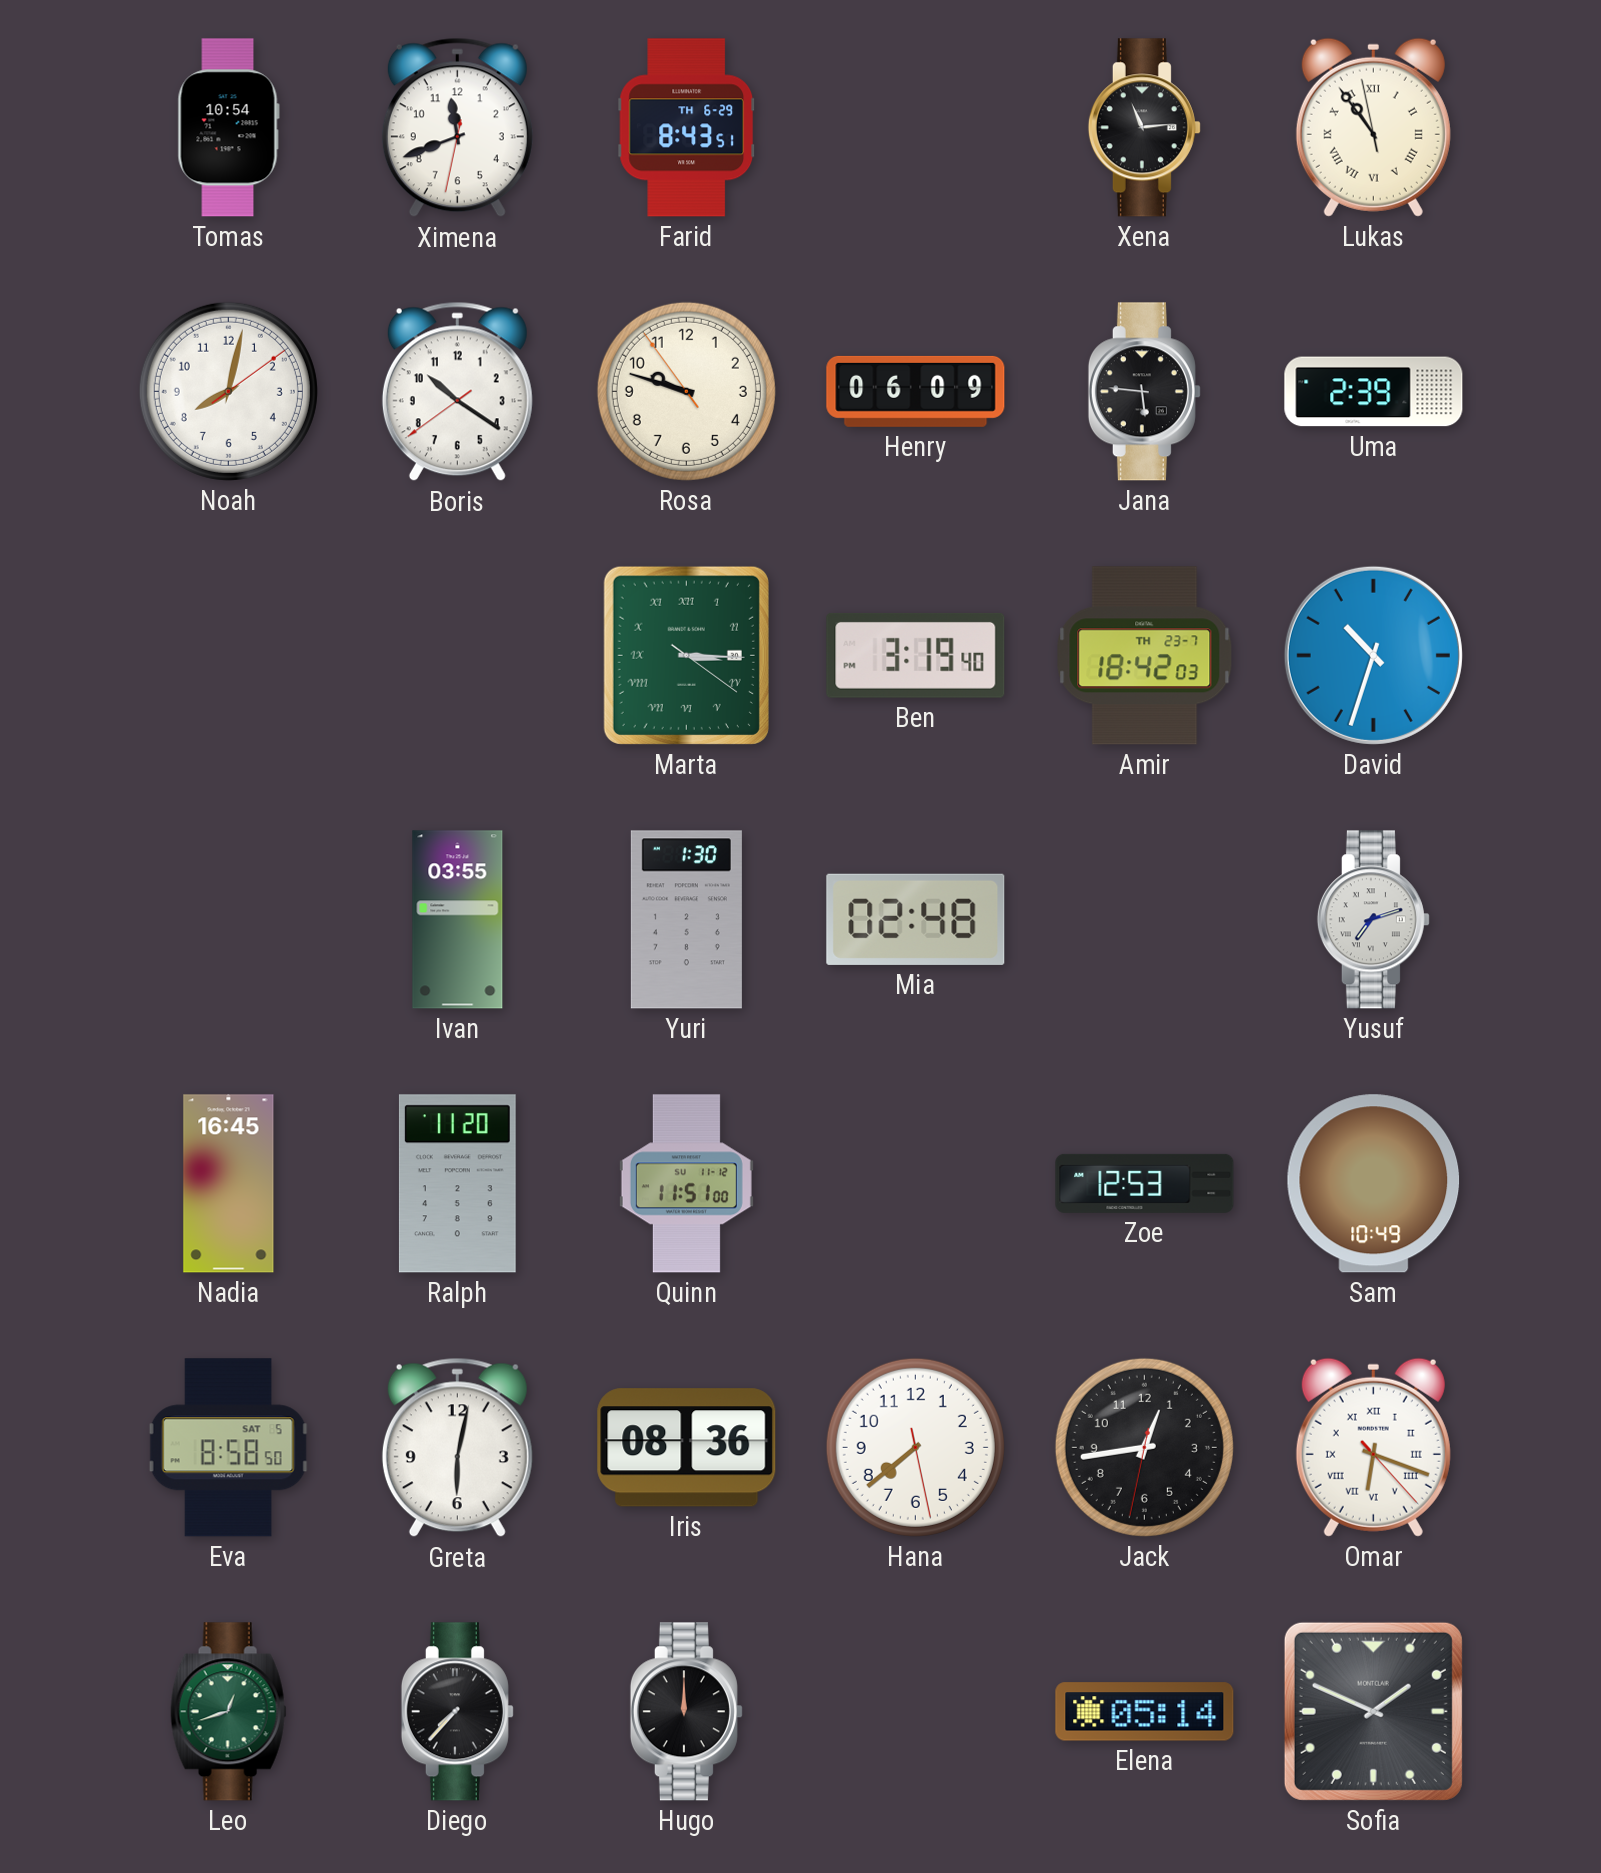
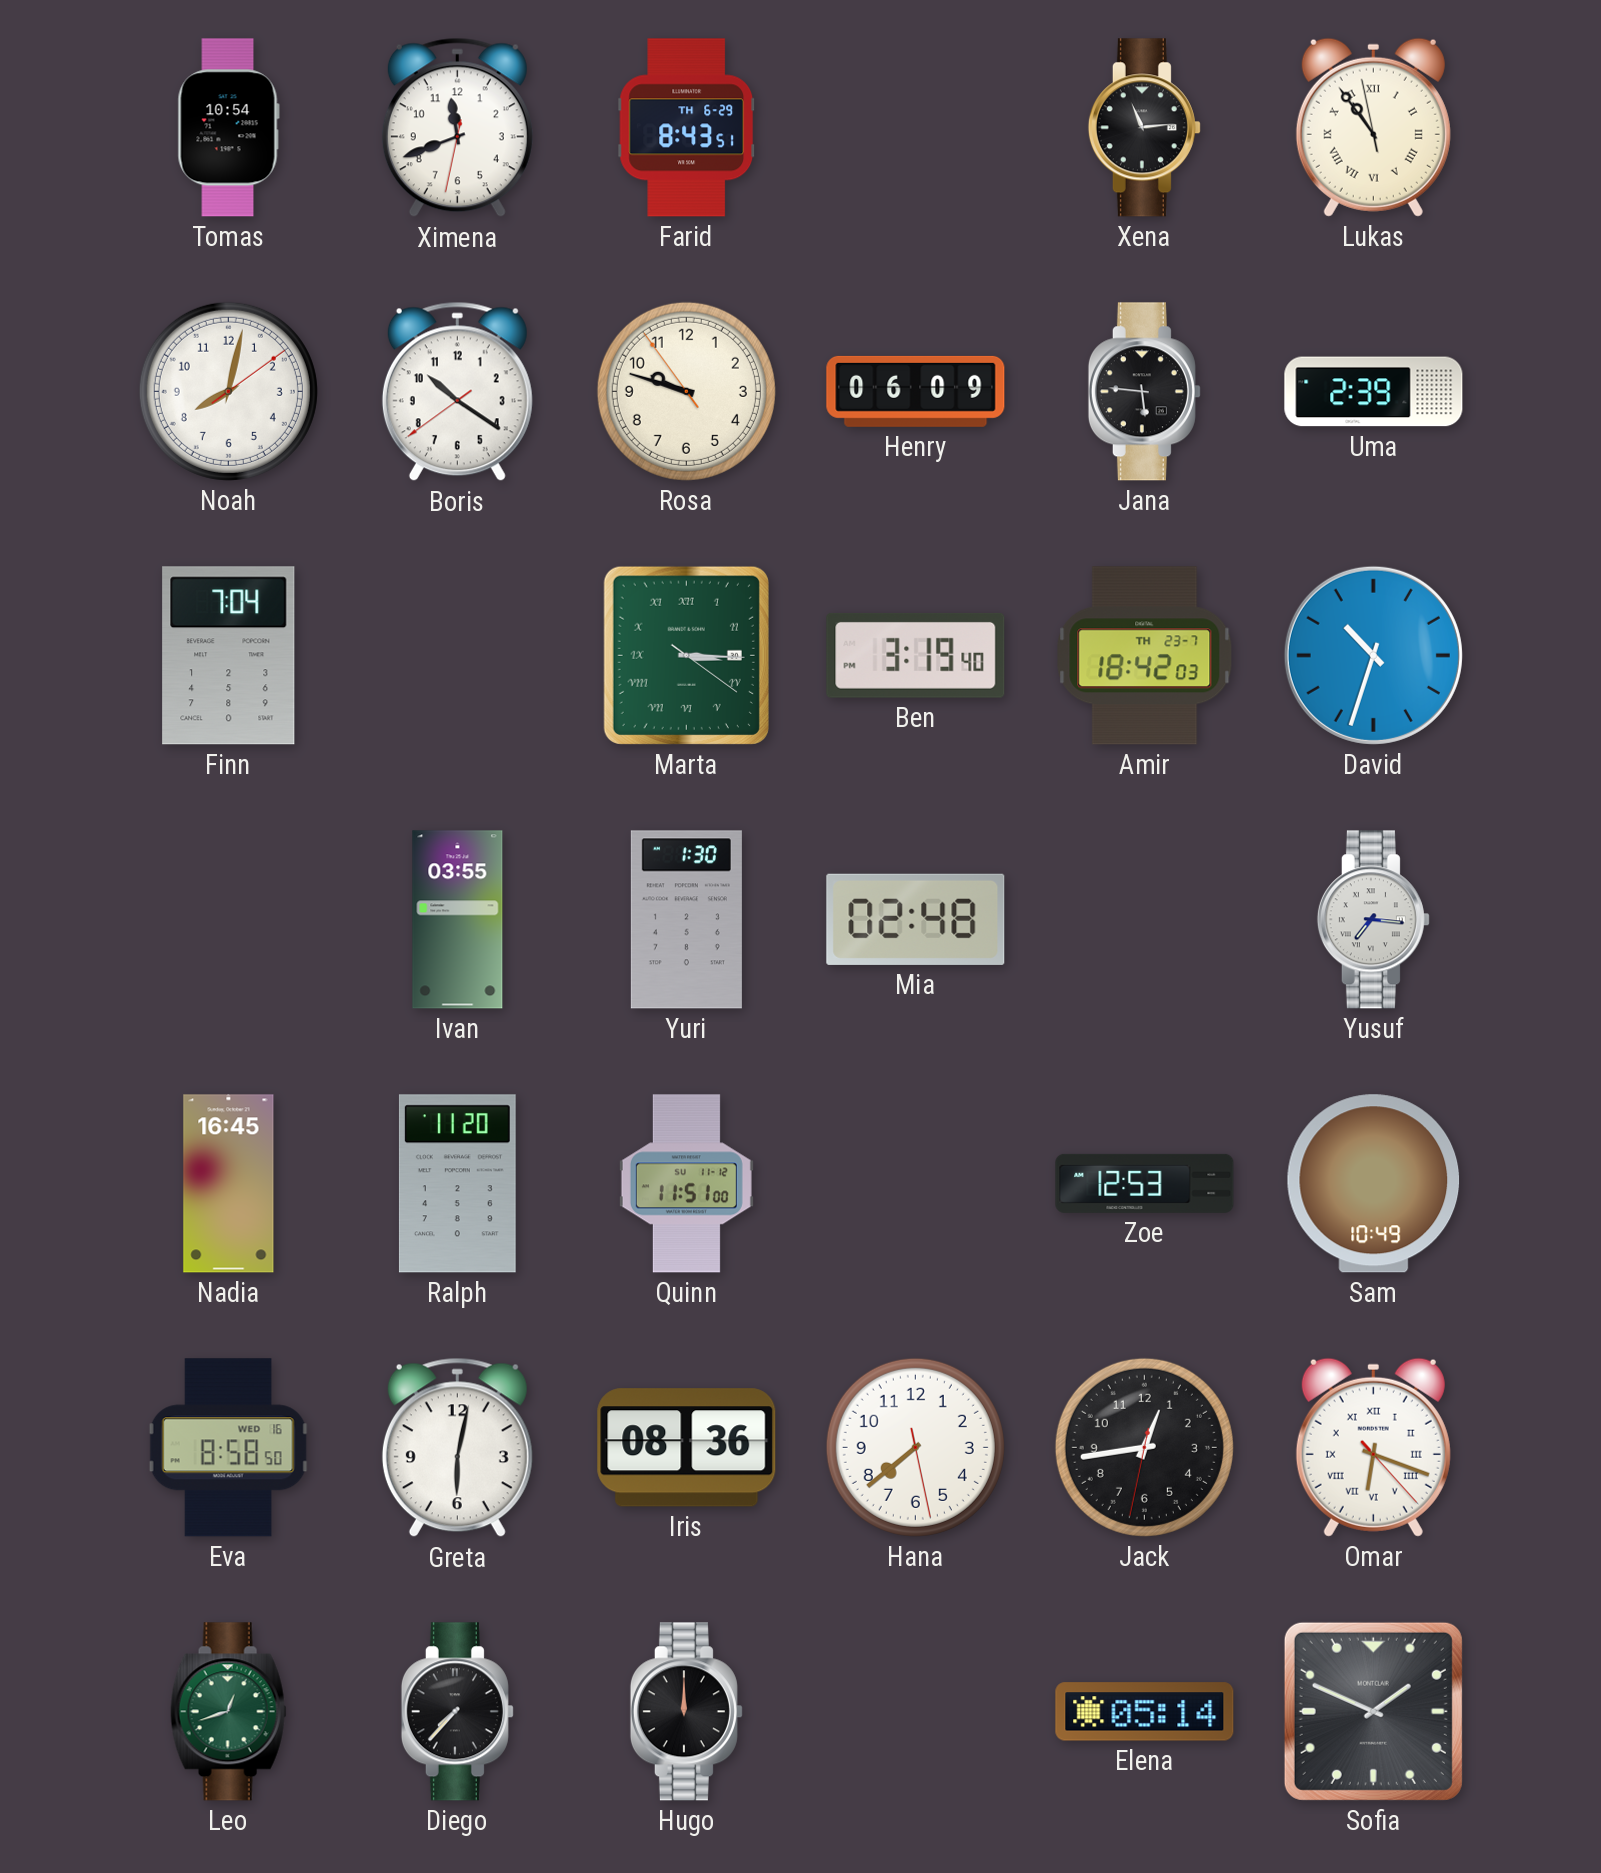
Finn: none -> 7:04 (229, 656)
Yusuf: 7:12 -> 7:16 (1373, 920)
Eva date: SAT 5 -> WED 16 (228, 1448)
